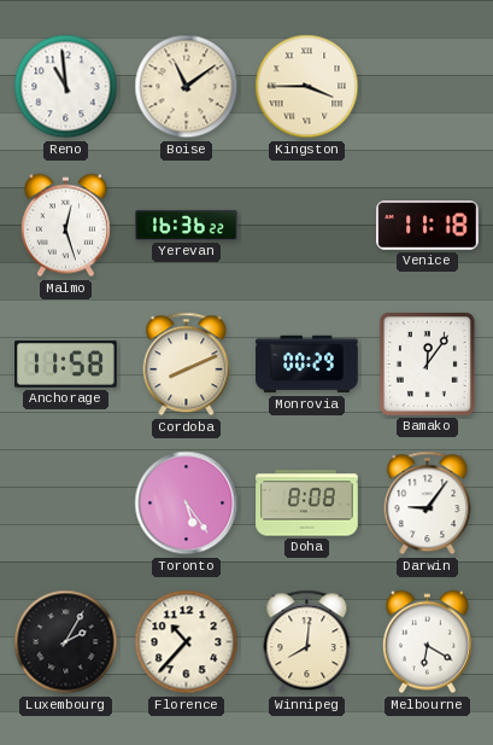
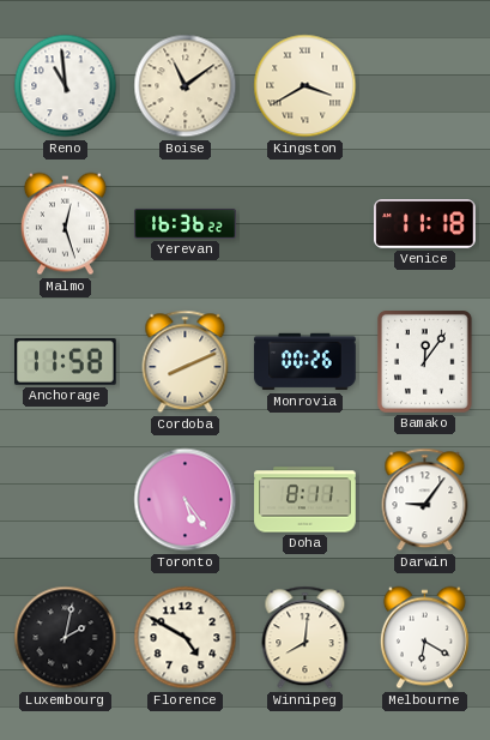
Kingston: 3:45 -> 3:40 (306, 86)
Monrovia: 00:29 -> 00:26 (306, 362)
Doha: 8:08 -> 8:11 (306, 500)
Luxembourg: 2:05 -> 2:02 (66, 638)
Florence: 10:37 -> 4:50 (186, 638)
